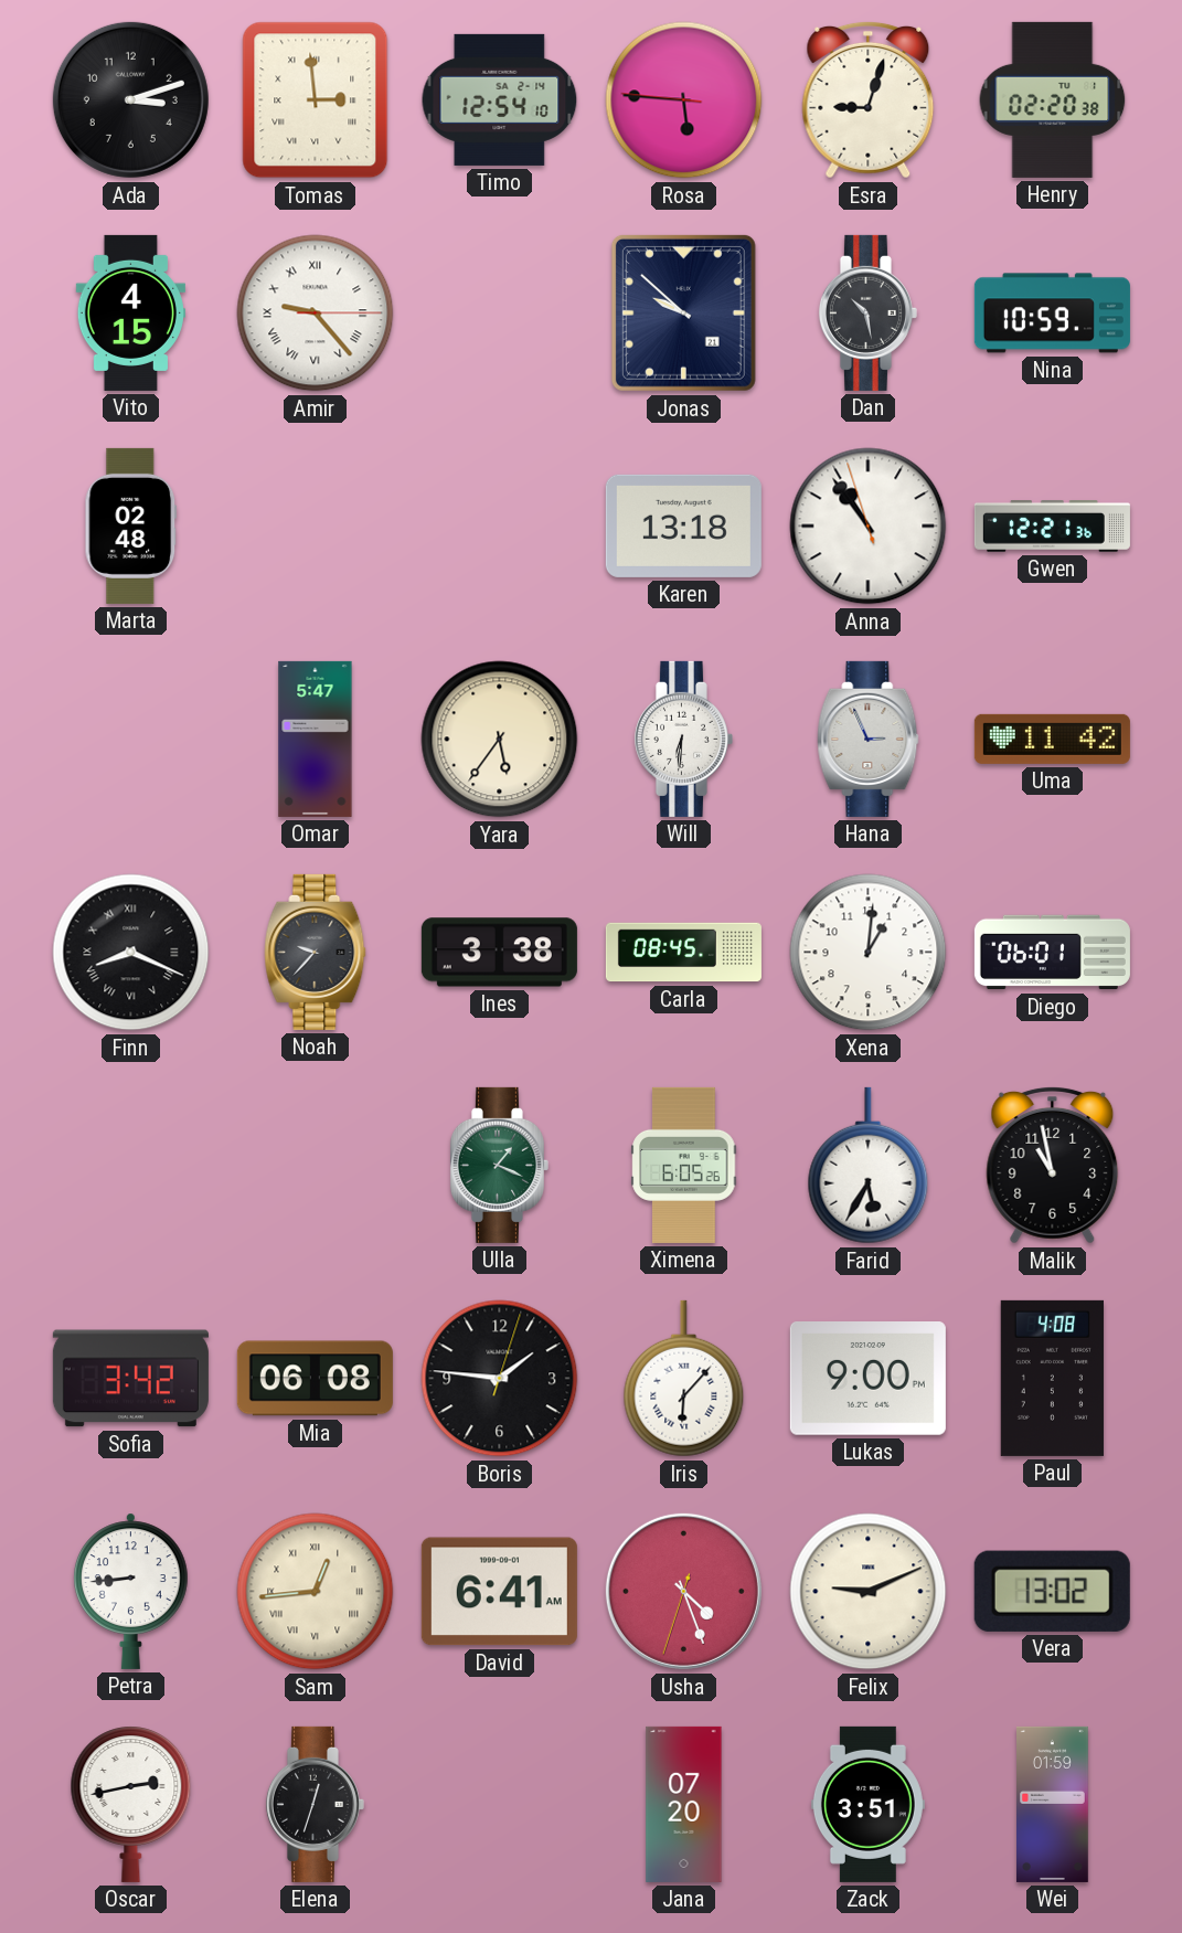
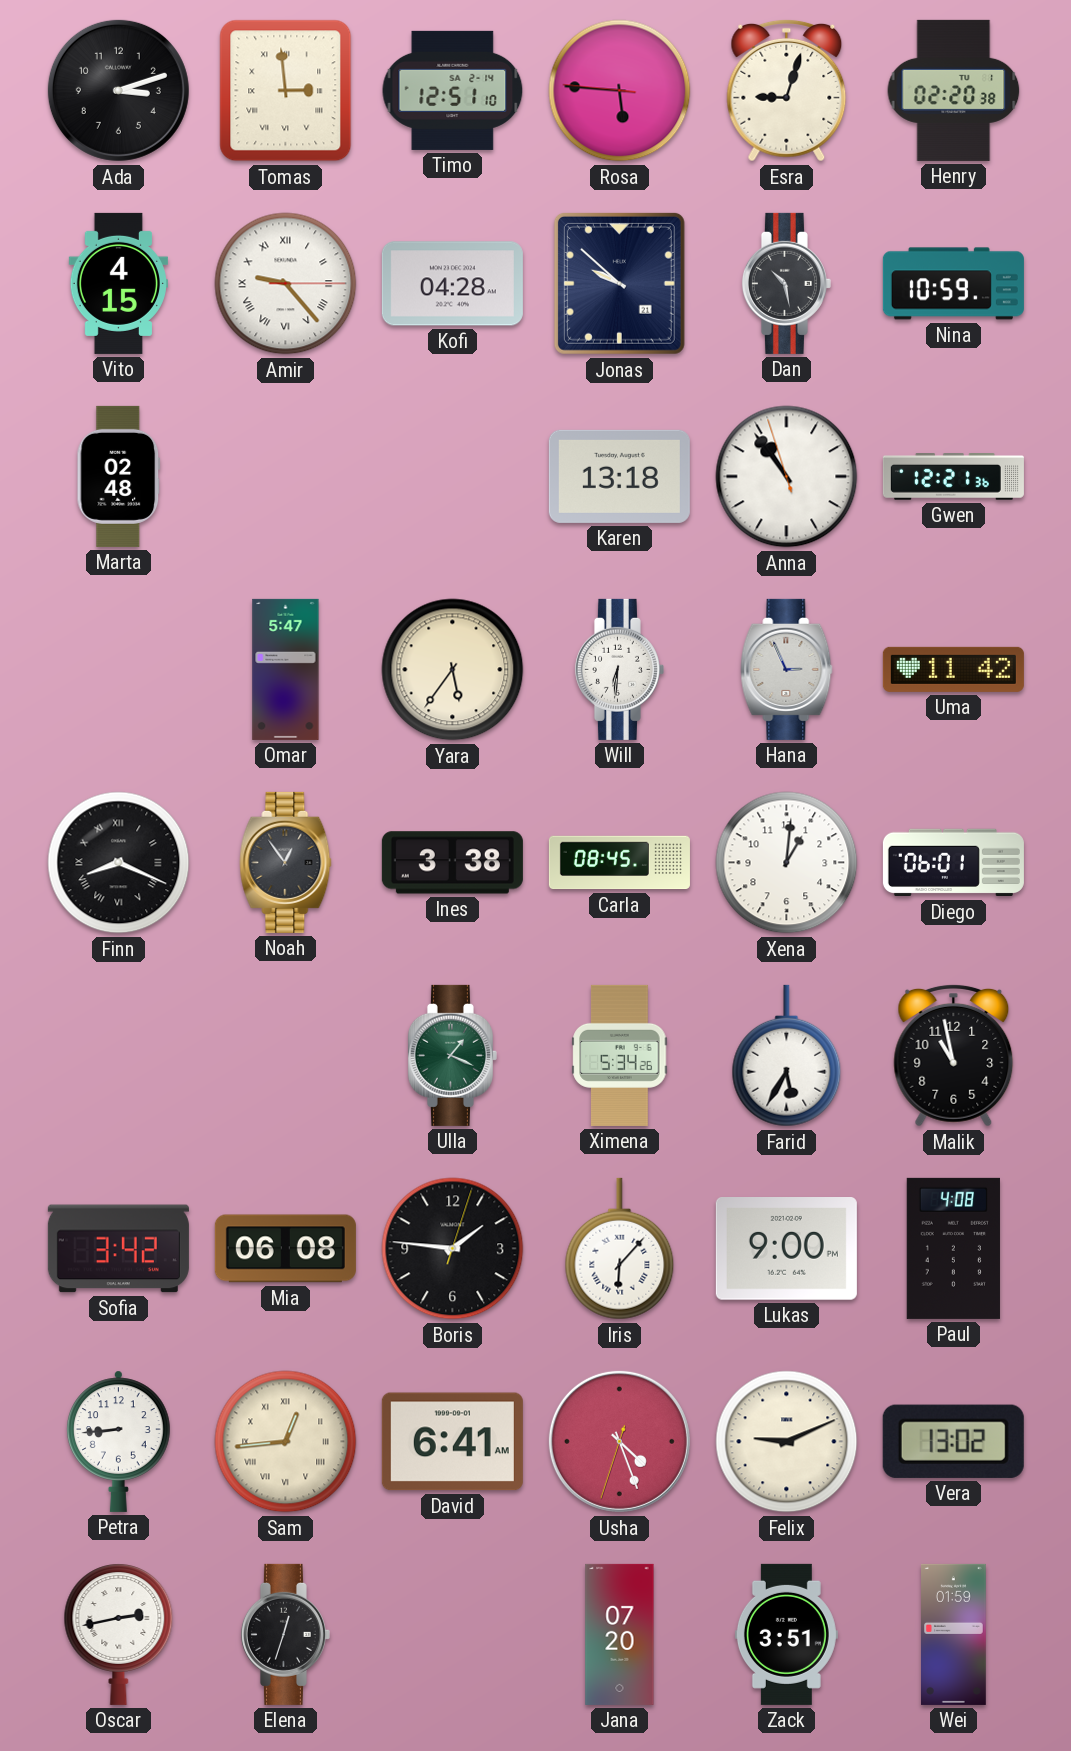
Timo: 12:54 -> 12:51 (453, 90)
Kofi: none -> 04:28 (452, 284)
Noah: 9:37 -> 12:54 (286, 862)
Ximena: 6:05 -> 5:34 (620, 1055)
